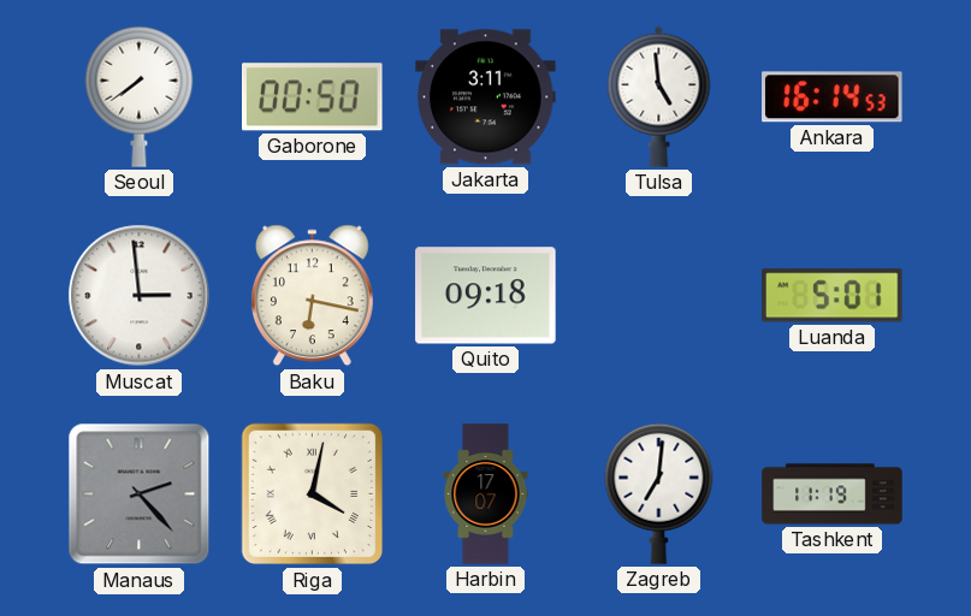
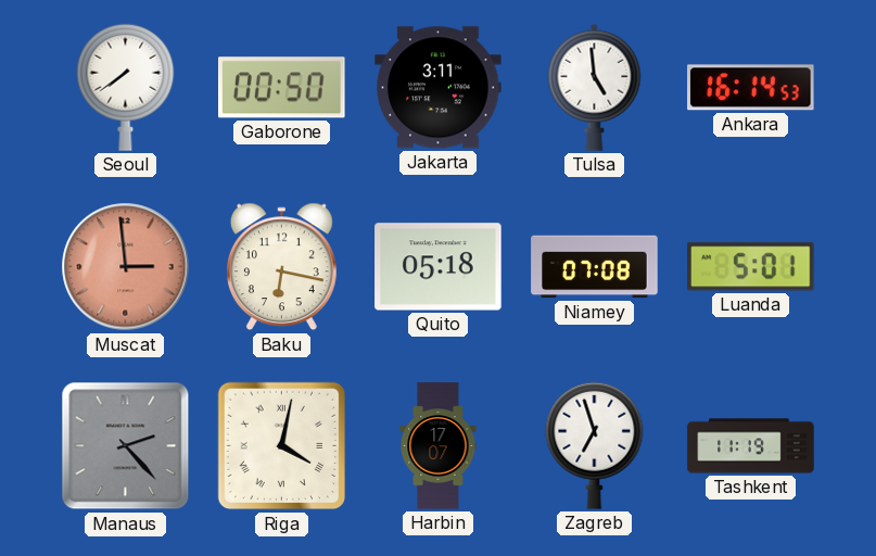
Muscat dial: white -> salmon (126, 267)
Quito: 09:18 -> 05:18 (439, 267)
Niamey: none -> 07:08 (595, 267)
Zagreb: 7:01 -> 6:57 (595, 445)
